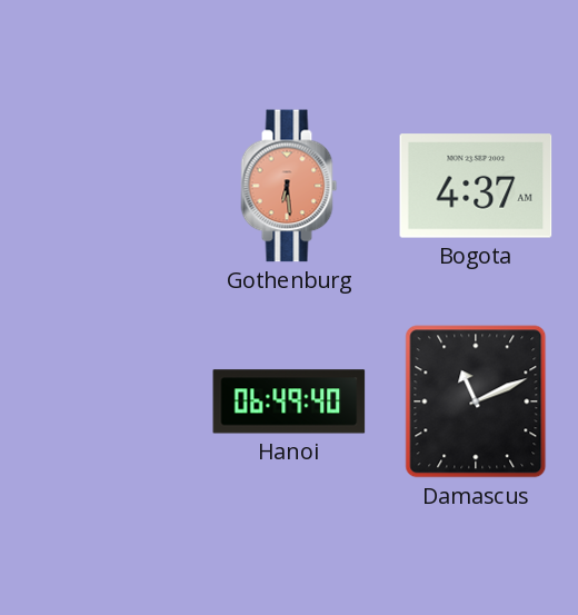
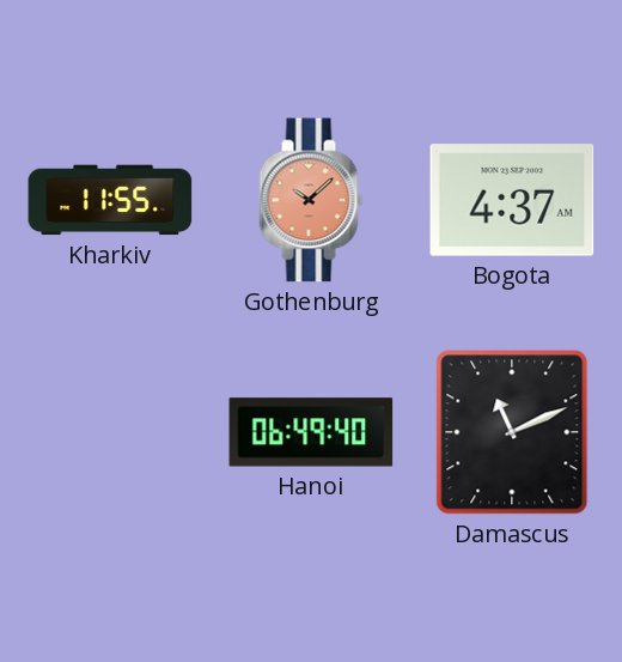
Kharkiv: none -> 11:55 (110, 200)
Gothenburg: 6:29 -> 10:08 (311, 200)
